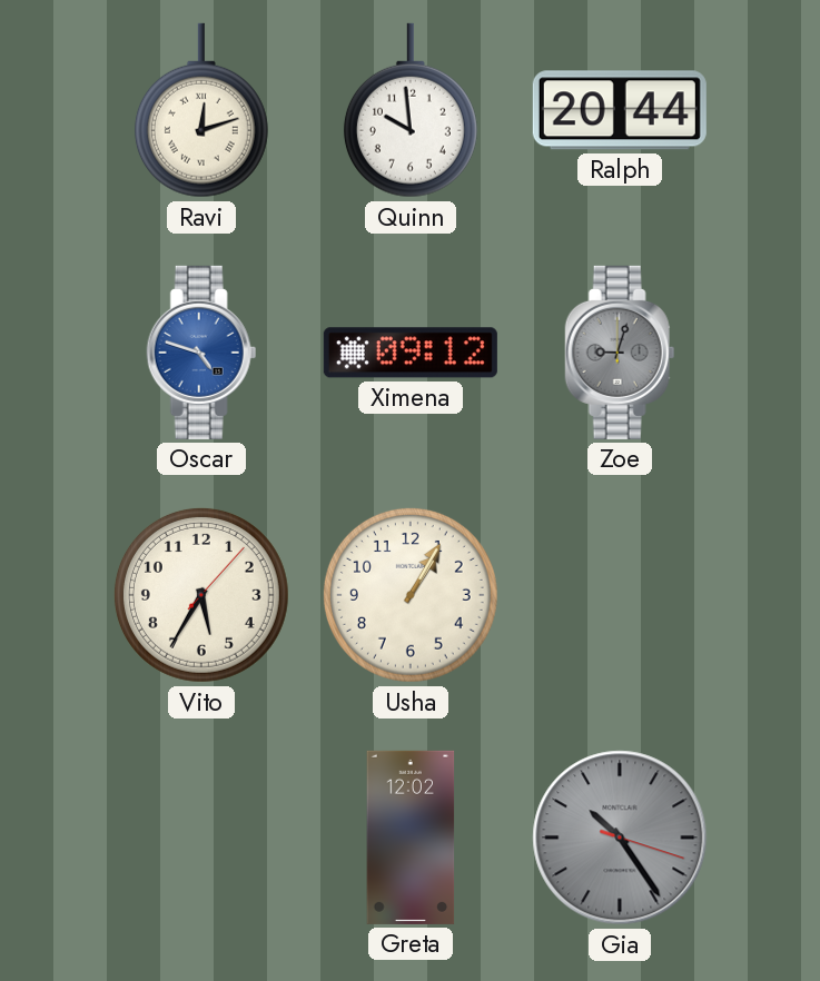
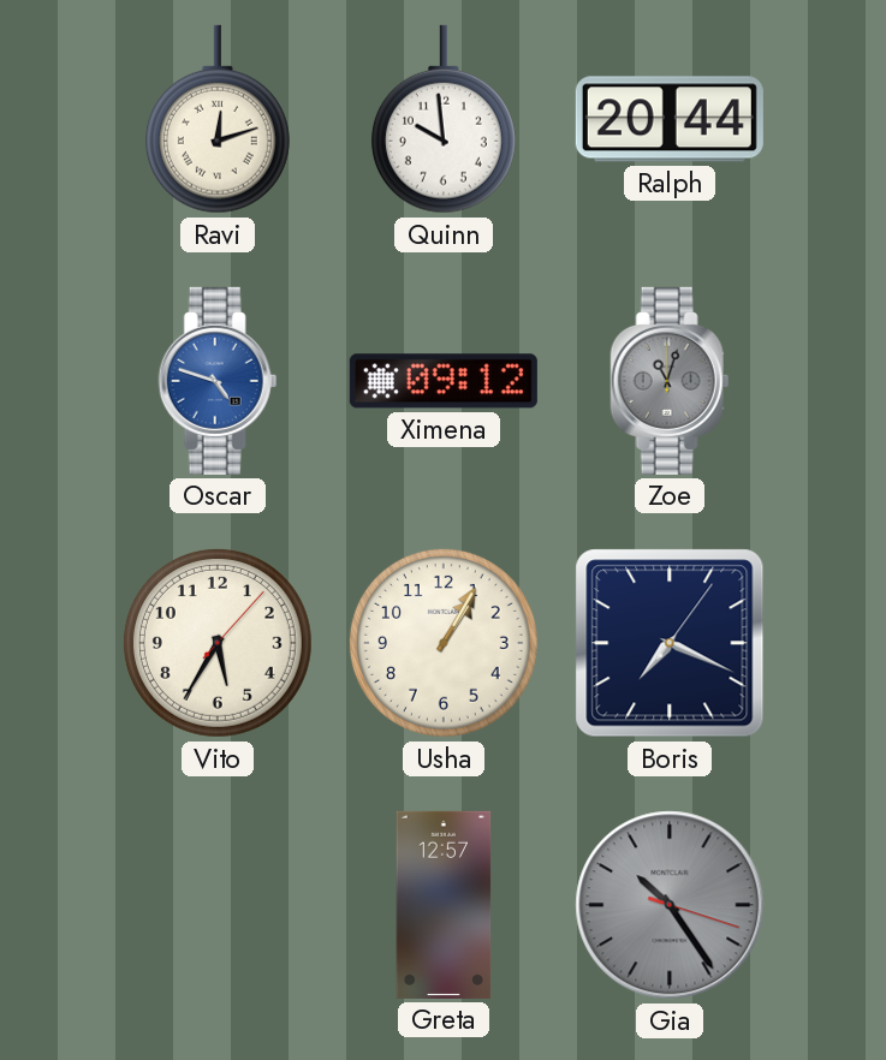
Zoe: 9:03 -> 11:03 (670, 381)
Boris: none -> 7:19 (670, 643)
Greta: 12:02 -> 12:57 (444, 905)
